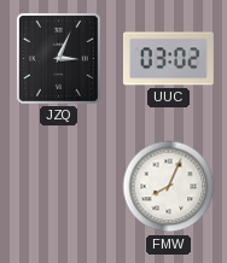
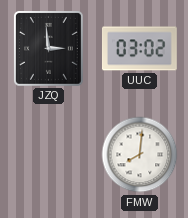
JZQ: 3:04 -> 2:59 (48, 48)
FMW: 8:04 -> 8:01 (140, 155)
